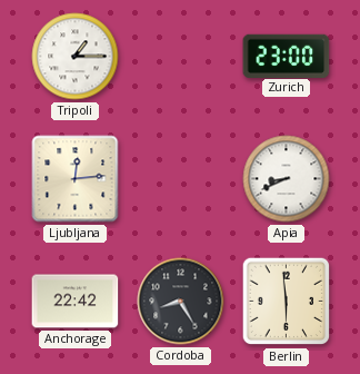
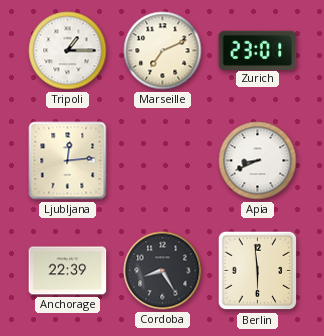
Marseille: none -> 7:11 (163, 51)
Zurich: 23:00 -> 23:01 (258, 50)
Anchorage: 22:42 -> 22:39 (68, 271)
